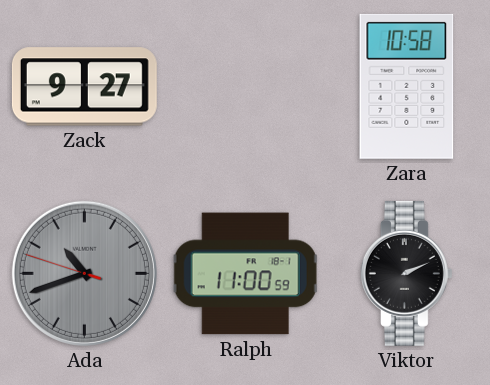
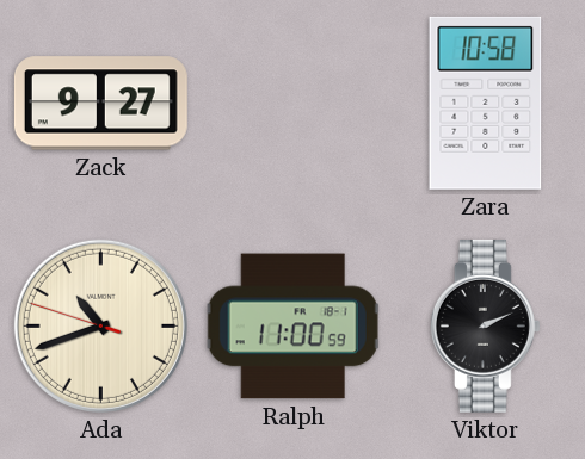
Ada dial: grey -> cream (100, 325)
